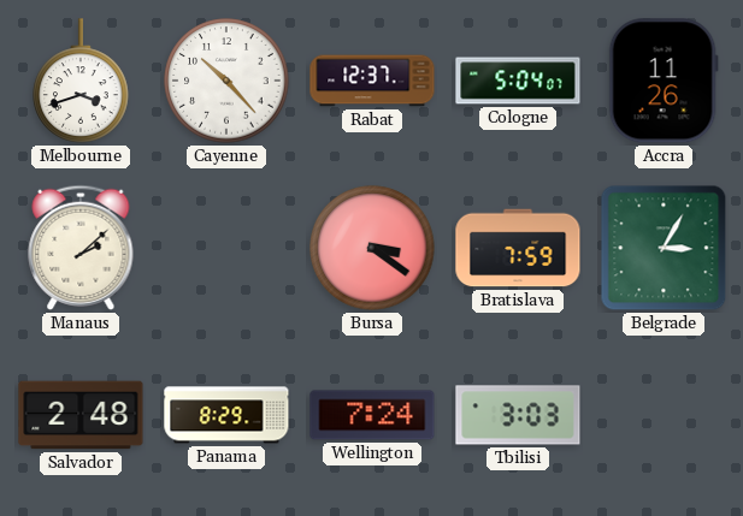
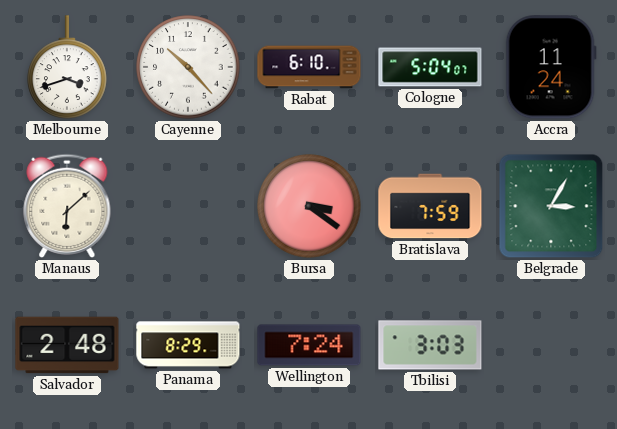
Rabat: 12:37 -> 6:10 (309, 67)
Accra: 11:26 -> 11:24 (551, 67)
Manaus: 2:08 -> 6:08 (67, 206)
